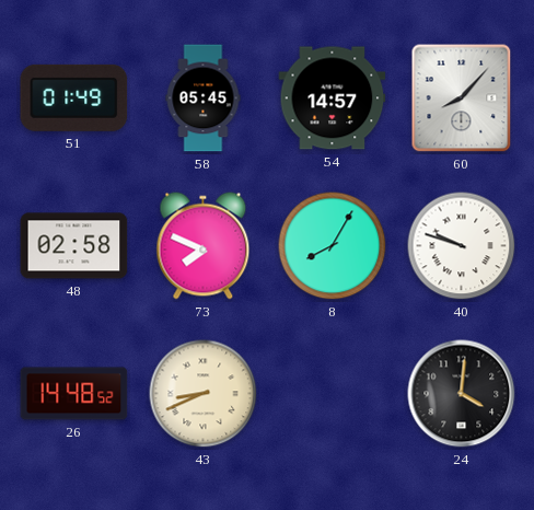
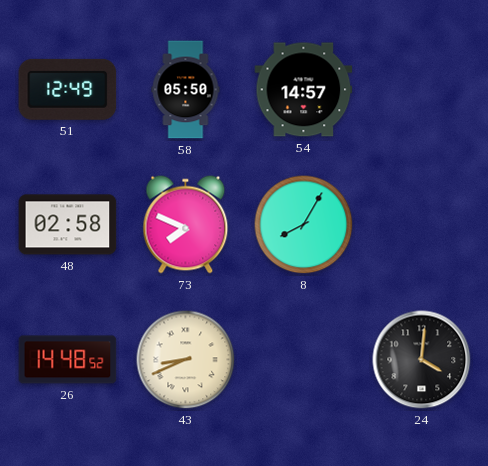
51: 01:49 -> 12:49 (68, 89)
58: 05:45 -> 05:50 (186, 90)
60: 8:07 -> none (462, 98)
40: 9:48 -> none (462, 246)
